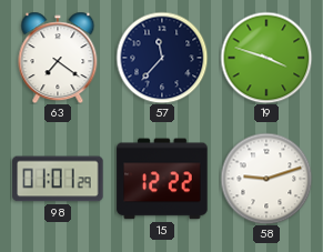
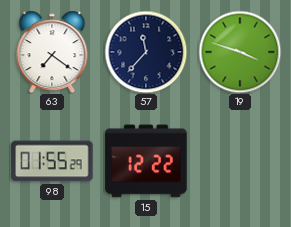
98: 01:01 -> 01:55 (52, 161)
58: 9:12 -> none (266, 179)
